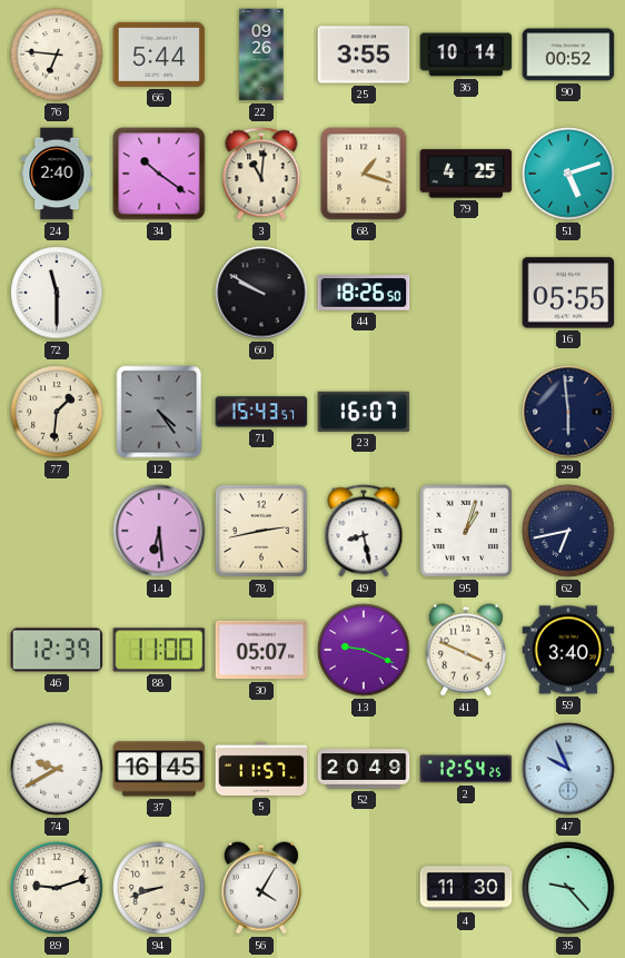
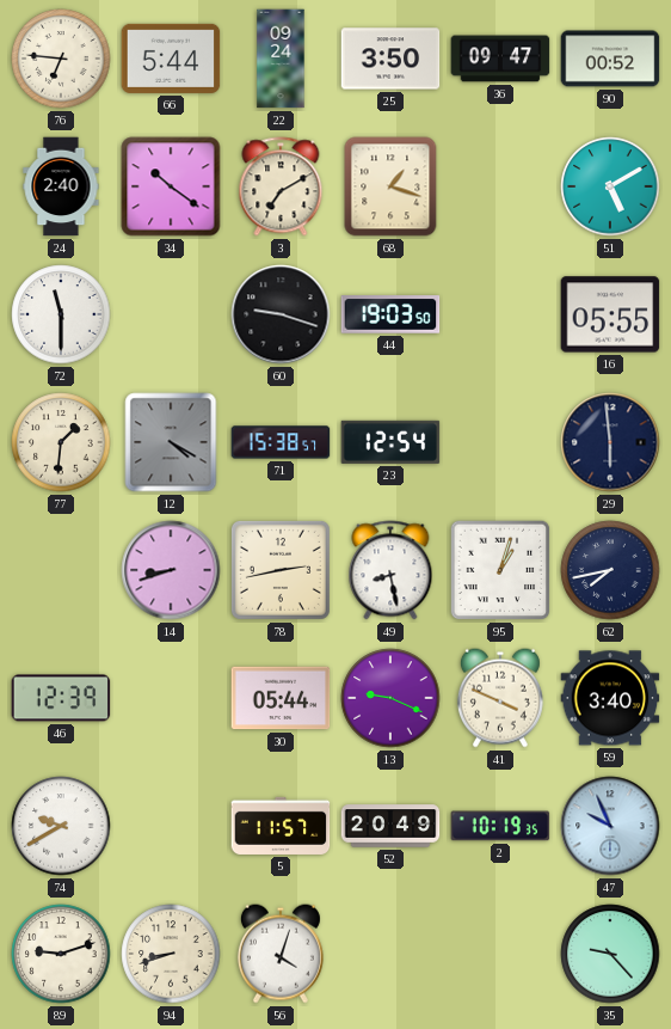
22: 09:26 -> 09:24 (281, 59)
25: 3:55 -> 3:50 (390, 59)
36: 10:14 -> 09:47 (500, 59)
3: 11:01 -> 7:10 (281, 186)
79: 4:25 -> none (466, 174)
51: 5:12 -> 5:10 (610, 186)
60: 9:50 -> 9:18 (281, 314)
44: 18:26 -> 19:03 (390, 314)
12: 4:24 -> 4:20 (171, 442)
71: 15:43 -> 15:38 (281, 442)
23: 16:07 -> 12:54 (390, 442)
14: 6:29 -> 8:42 (171, 570)
62: 6:43 -> 7:43 (610, 570)
88: 11:00 -> none (159, 650)
30: 05:07 -> 05:44 (281, 698)
37: 16:45 -> none (159, 769)
2: 12:54 -> 10:19 (500, 826)
56: 4:05 -> 4:03 (281, 954)
4: 11:30 -> none (466, 888)
